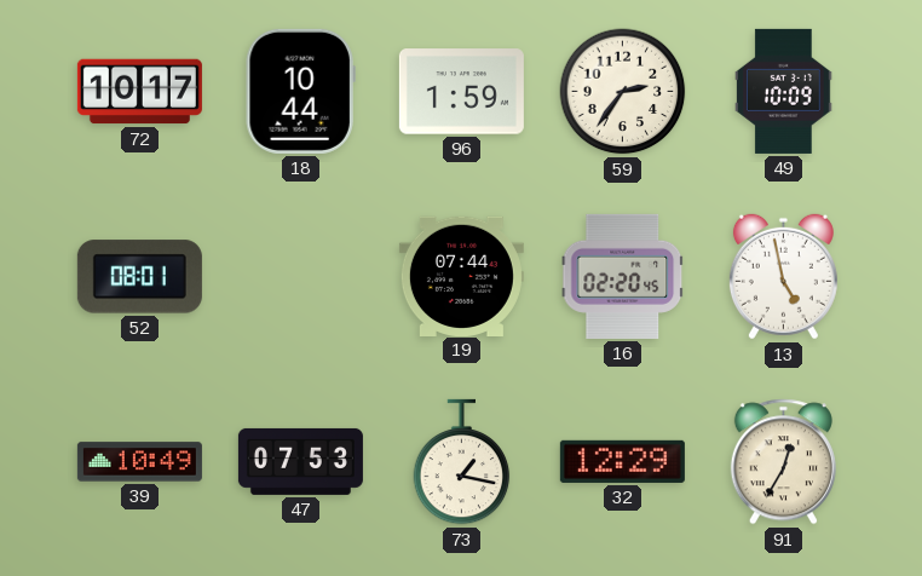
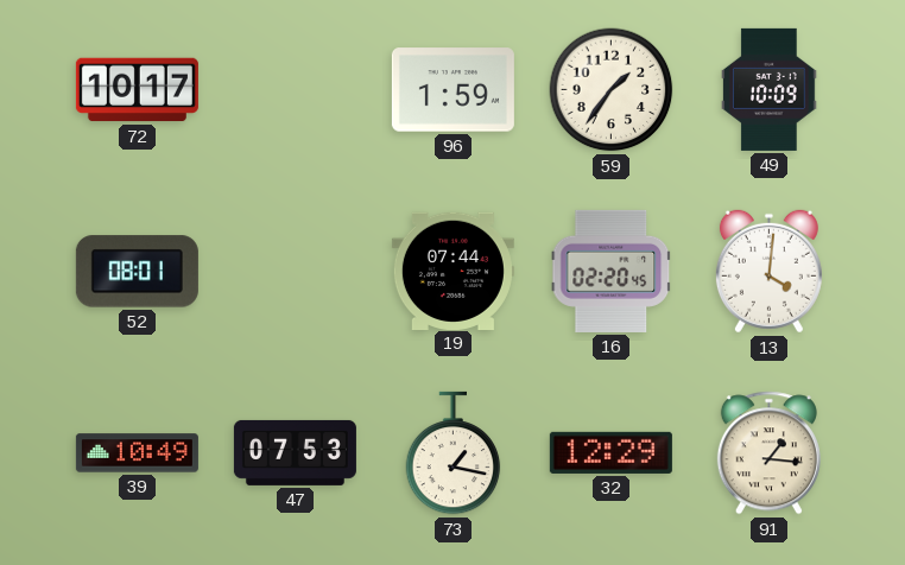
18: 10:44 -> none (300, 91)
59: 2:36 -> 1:36 (612, 90)
13: 4:58 -> 4:01 (768, 272)
91: 12:35 -> 1:16 (768, 453)
